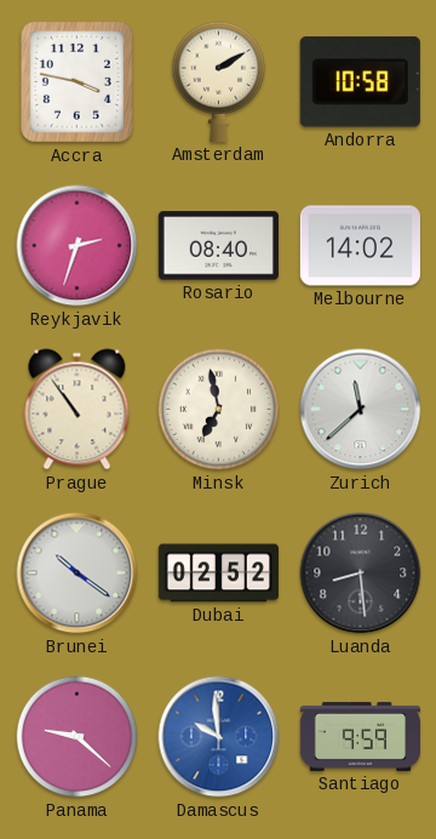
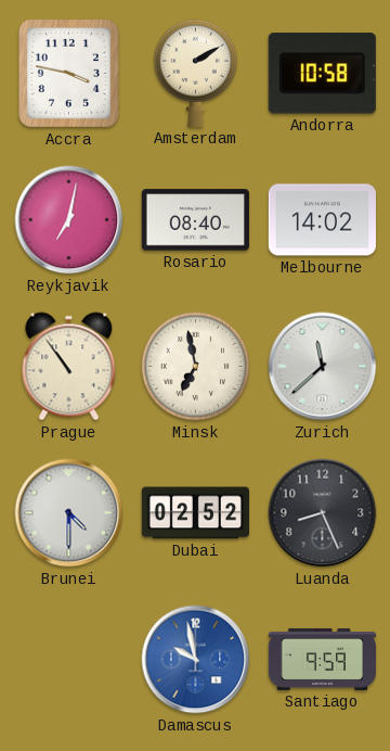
Reykjavik: 2:33 -> 7:02 (69, 220)
Brunei: 10:21 -> 4:30 (69, 513)
Luanda: 8:29 -> 8:26 (323, 513)
Panama: 9:22 -> none (78, 737)
Damascus: 9:59 -> 9:58 (196, 660)
